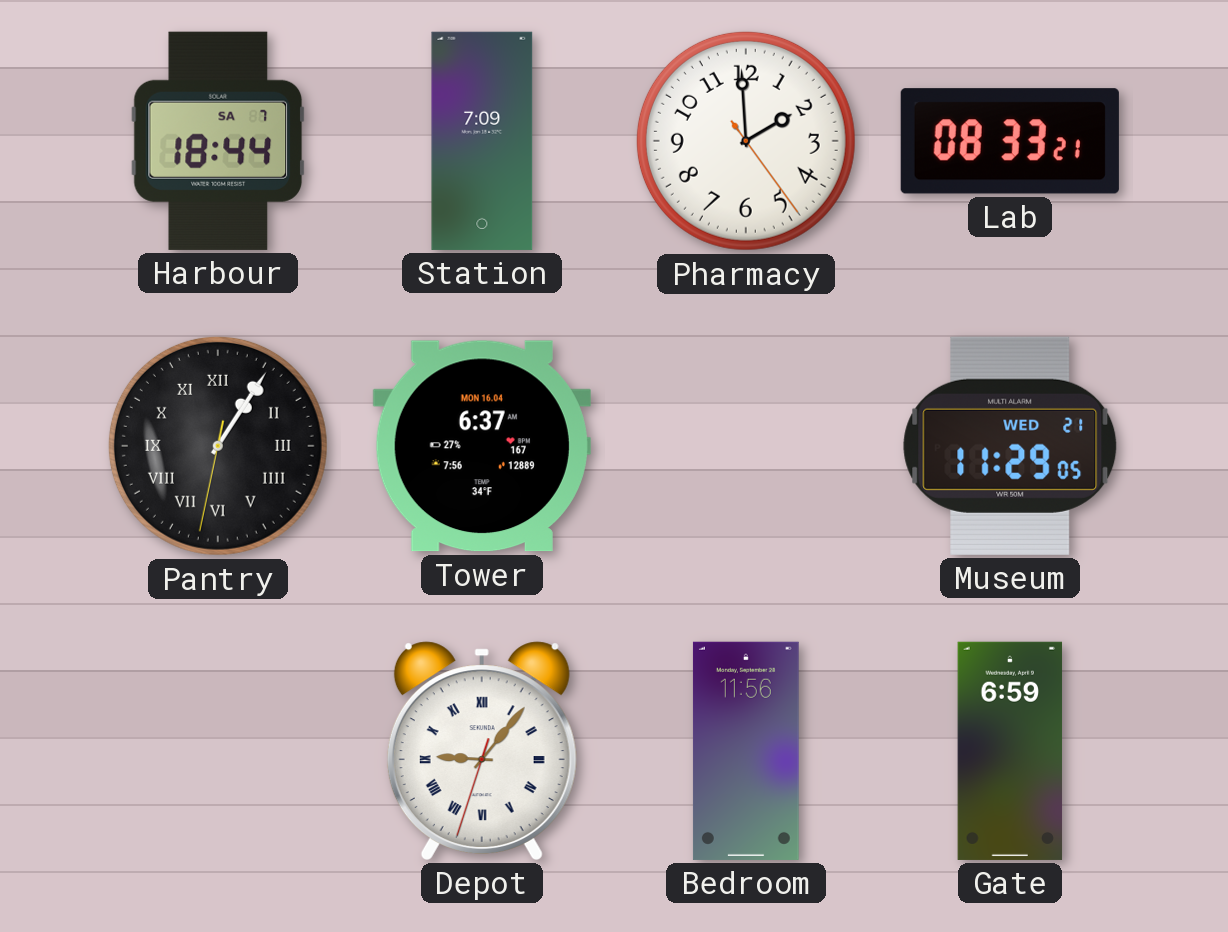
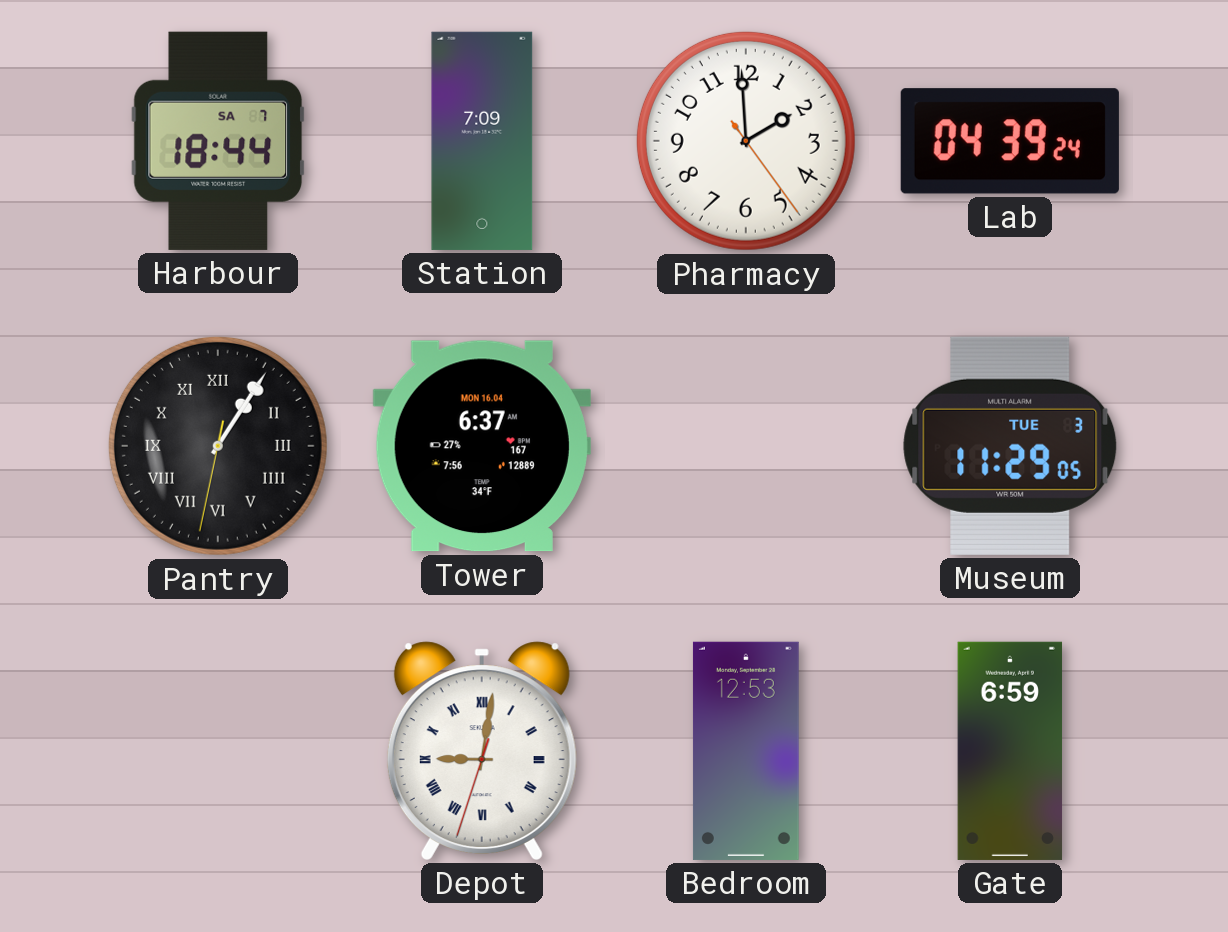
Lab: 08:33 -> 04:39 (1010, 141)
Museum date: WED 21 -> TUE 3 (1010, 446)
Depot: 9:06 -> 9:01 (482, 751)
Bedroom: 11:56 -> 12:53 (746, 751)
